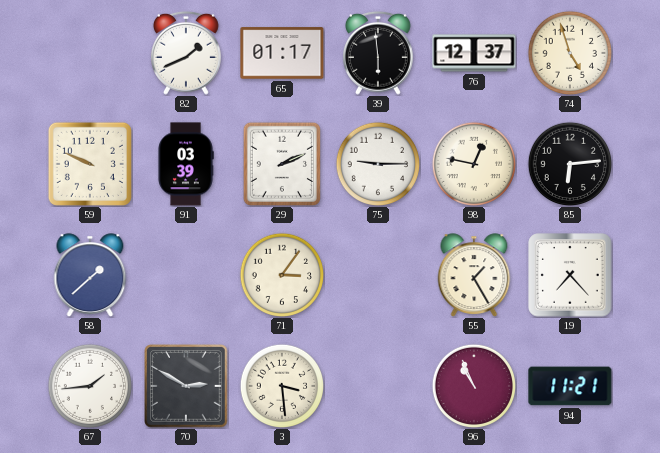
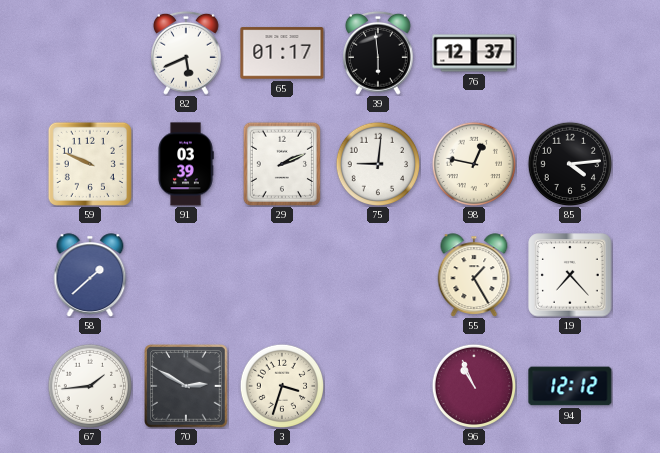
82: 1:41 -> 5:41 (187, 53)
74: 4:57 -> none (569, 52)
75: 9:15 -> 9:01 (377, 163)
85: 6:14 -> 4:14 (569, 163)
71: 3:06 -> none (281, 274)
3: 3:29 -> 3:33 (281, 385)
94: 11:21 -> 12:12 (570, 386)
